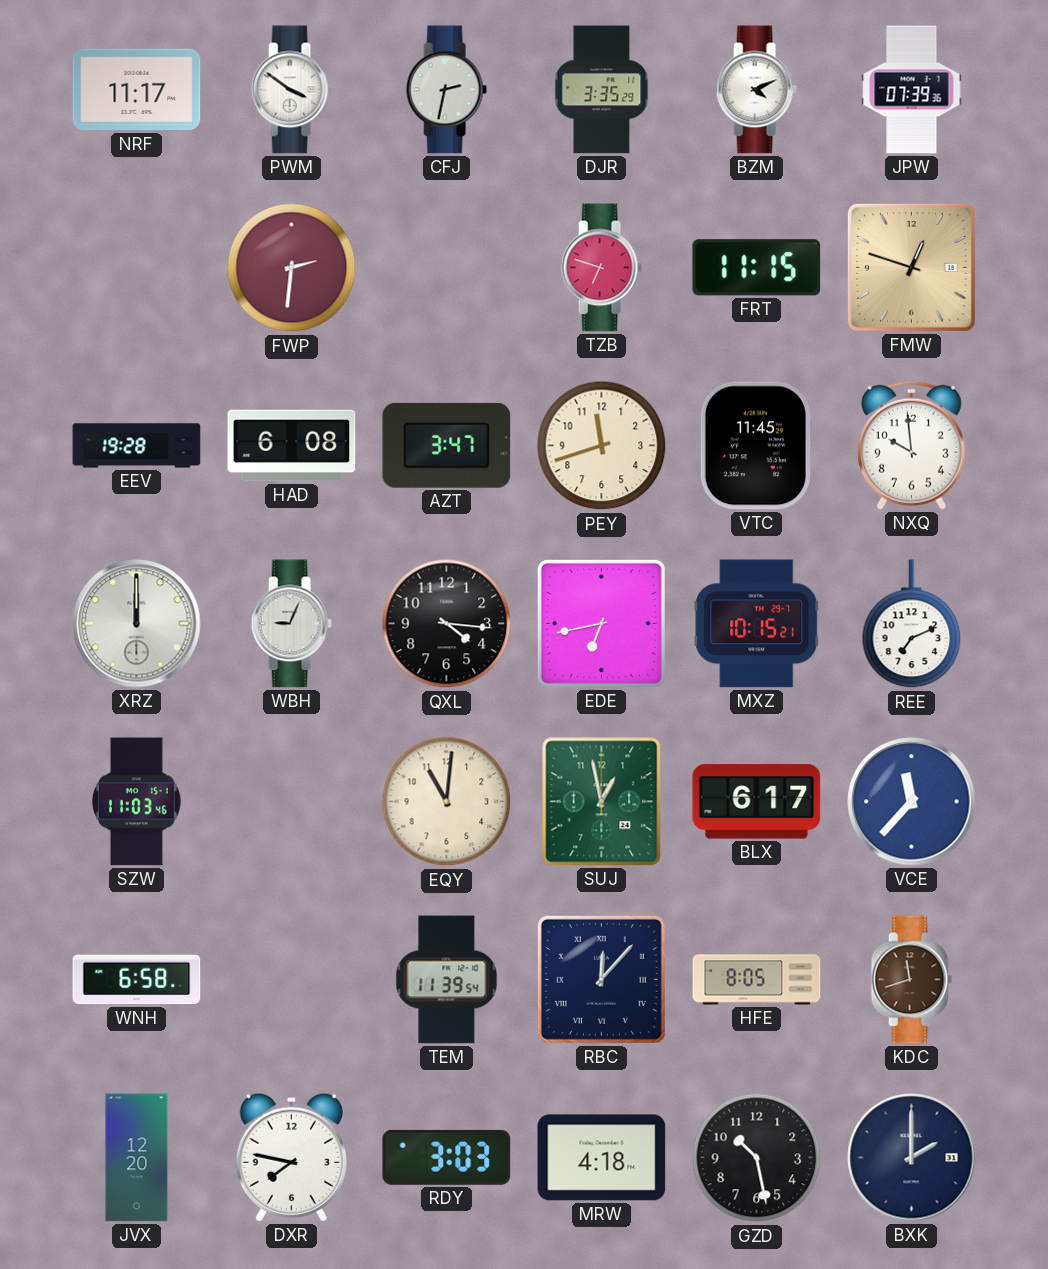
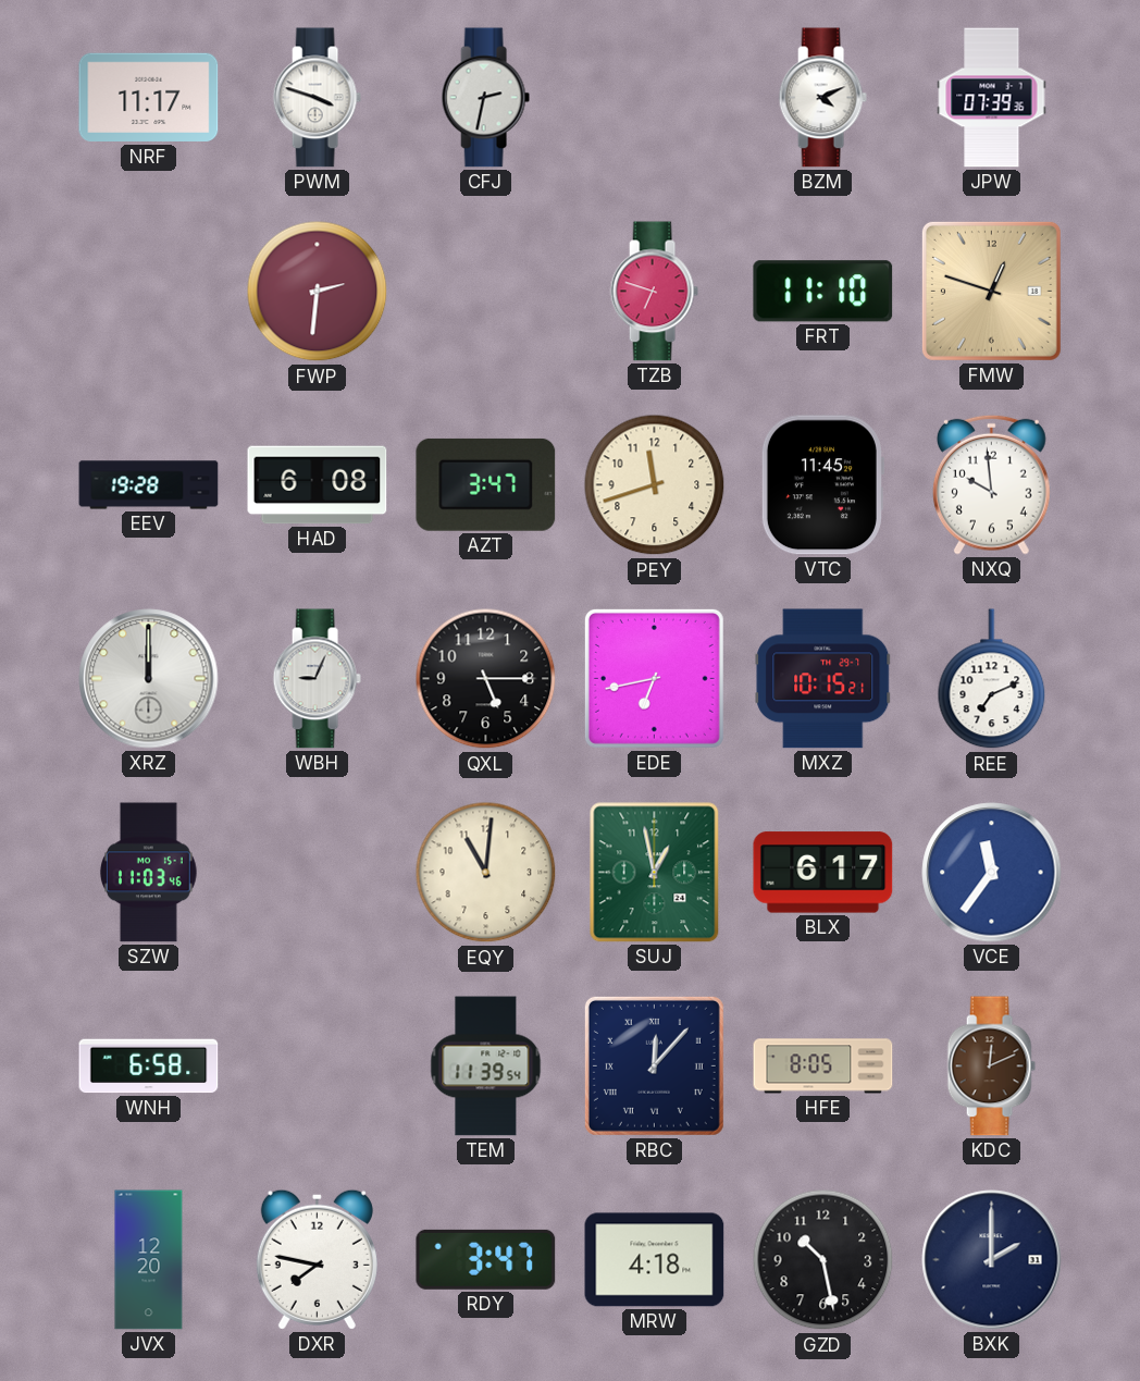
PWM: 3:51 -> 3:48 (317, 98)
DJR: 3:35 -> none (602, 90)
FRT: 11:15 -> 11:10 (823, 292)
QXL: 4:16 -> 5:15 (486, 679)
VCE: 11:37 -> 11:36 (992, 873)
KDC: 11:42 -> 12:11 (991, 1066)
RDY: 3:03 -> 3:47 (486, 1259)
